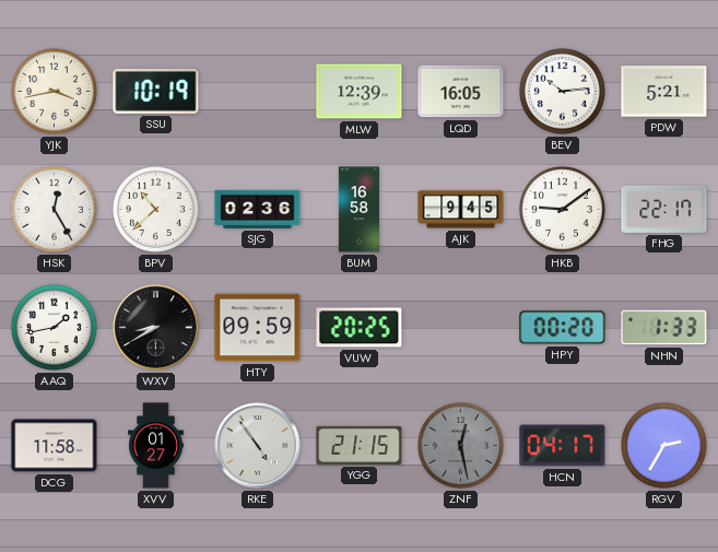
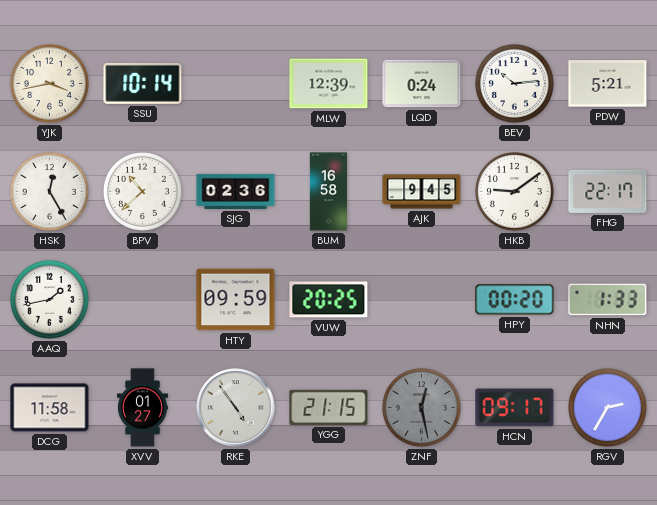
SSU: 10:19 -> 10:14 (143, 83)
LQD: 16:05 -> 0:24 (422, 84)
WXV: 8:40 -> none (156, 328)
HCN: 04:17 -> 09:17 (515, 408)
